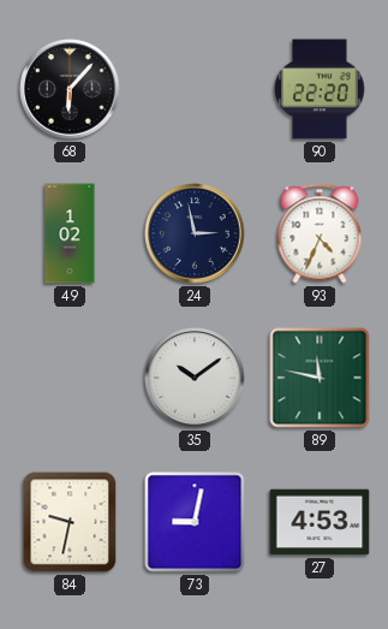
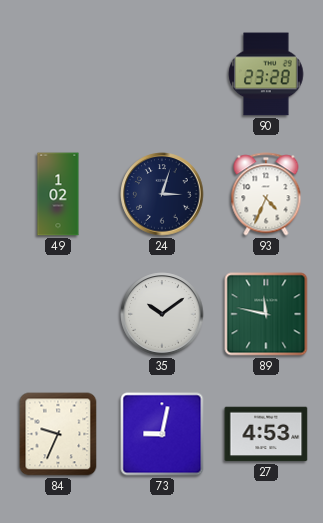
68: 6:07 -> none (70, 89)
90: 22:20 -> 23:28 (266, 74)
24: 2:58 -> 3:03 (162, 194)
84: 9:32 -> 9:34 (58, 434)
